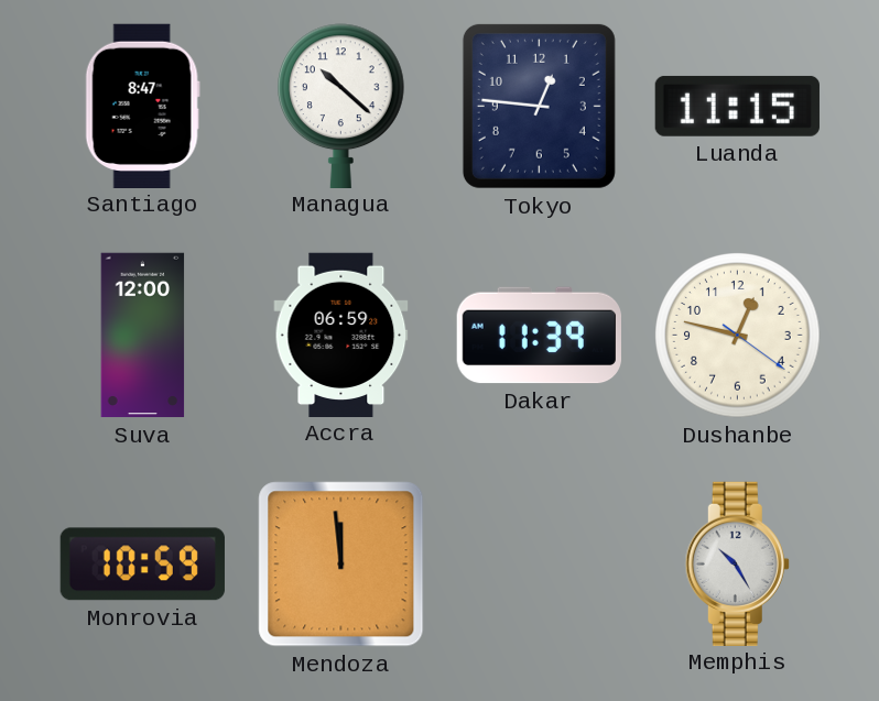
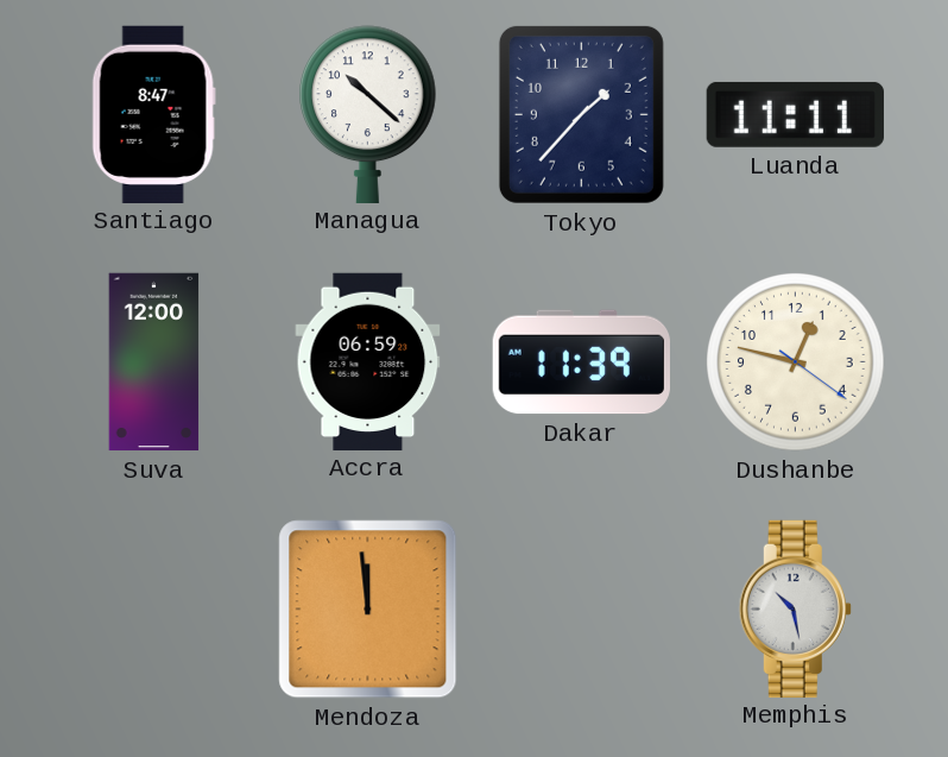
Tokyo: 12:46 -> 1:37 (581, 114)
Luanda: 11:15 -> 11:11 (795, 114)
Monrovia: 10:59 -> none (142, 565)
Memphis: 10:25 -> 10:28 (795, 608)
